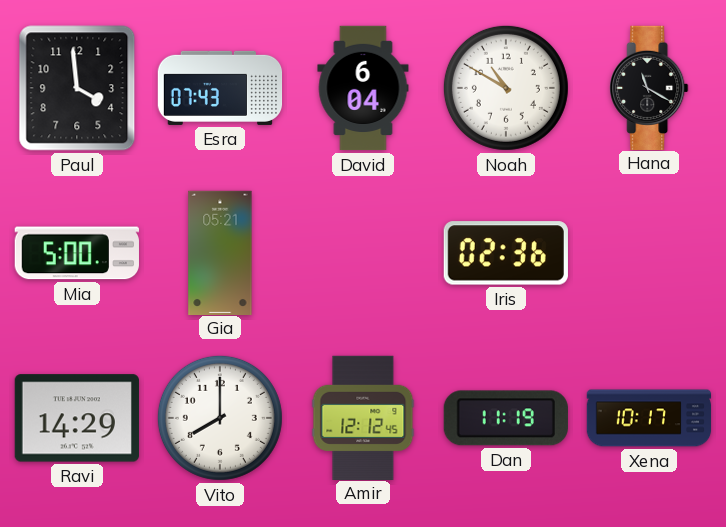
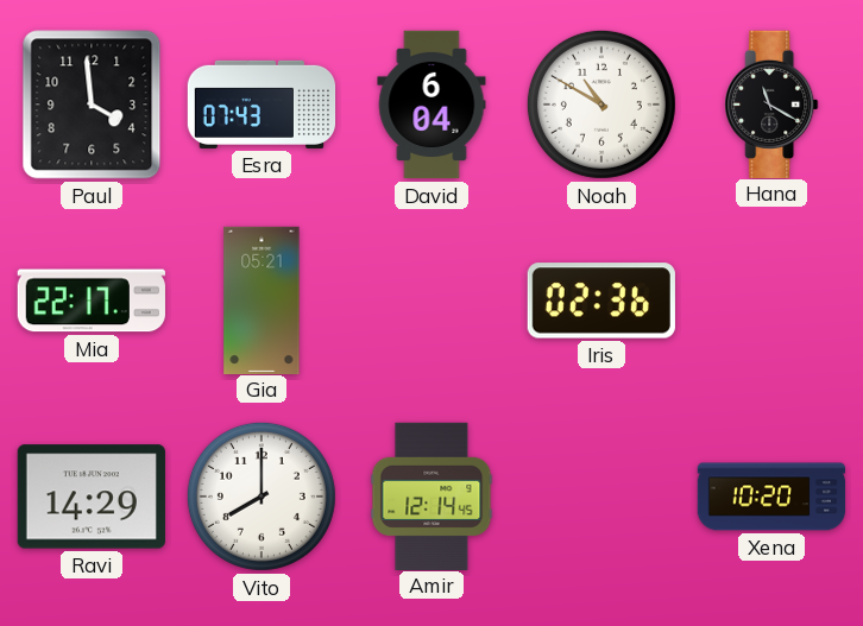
Mia: 5:00 -> 22:17 (92, 301)
Amir: 12:12 -> 12:14 (431, 495)
Dan: 11:19 -> none (506, 418)
Xena: 10:17 -> 10:20 (771, 497)
